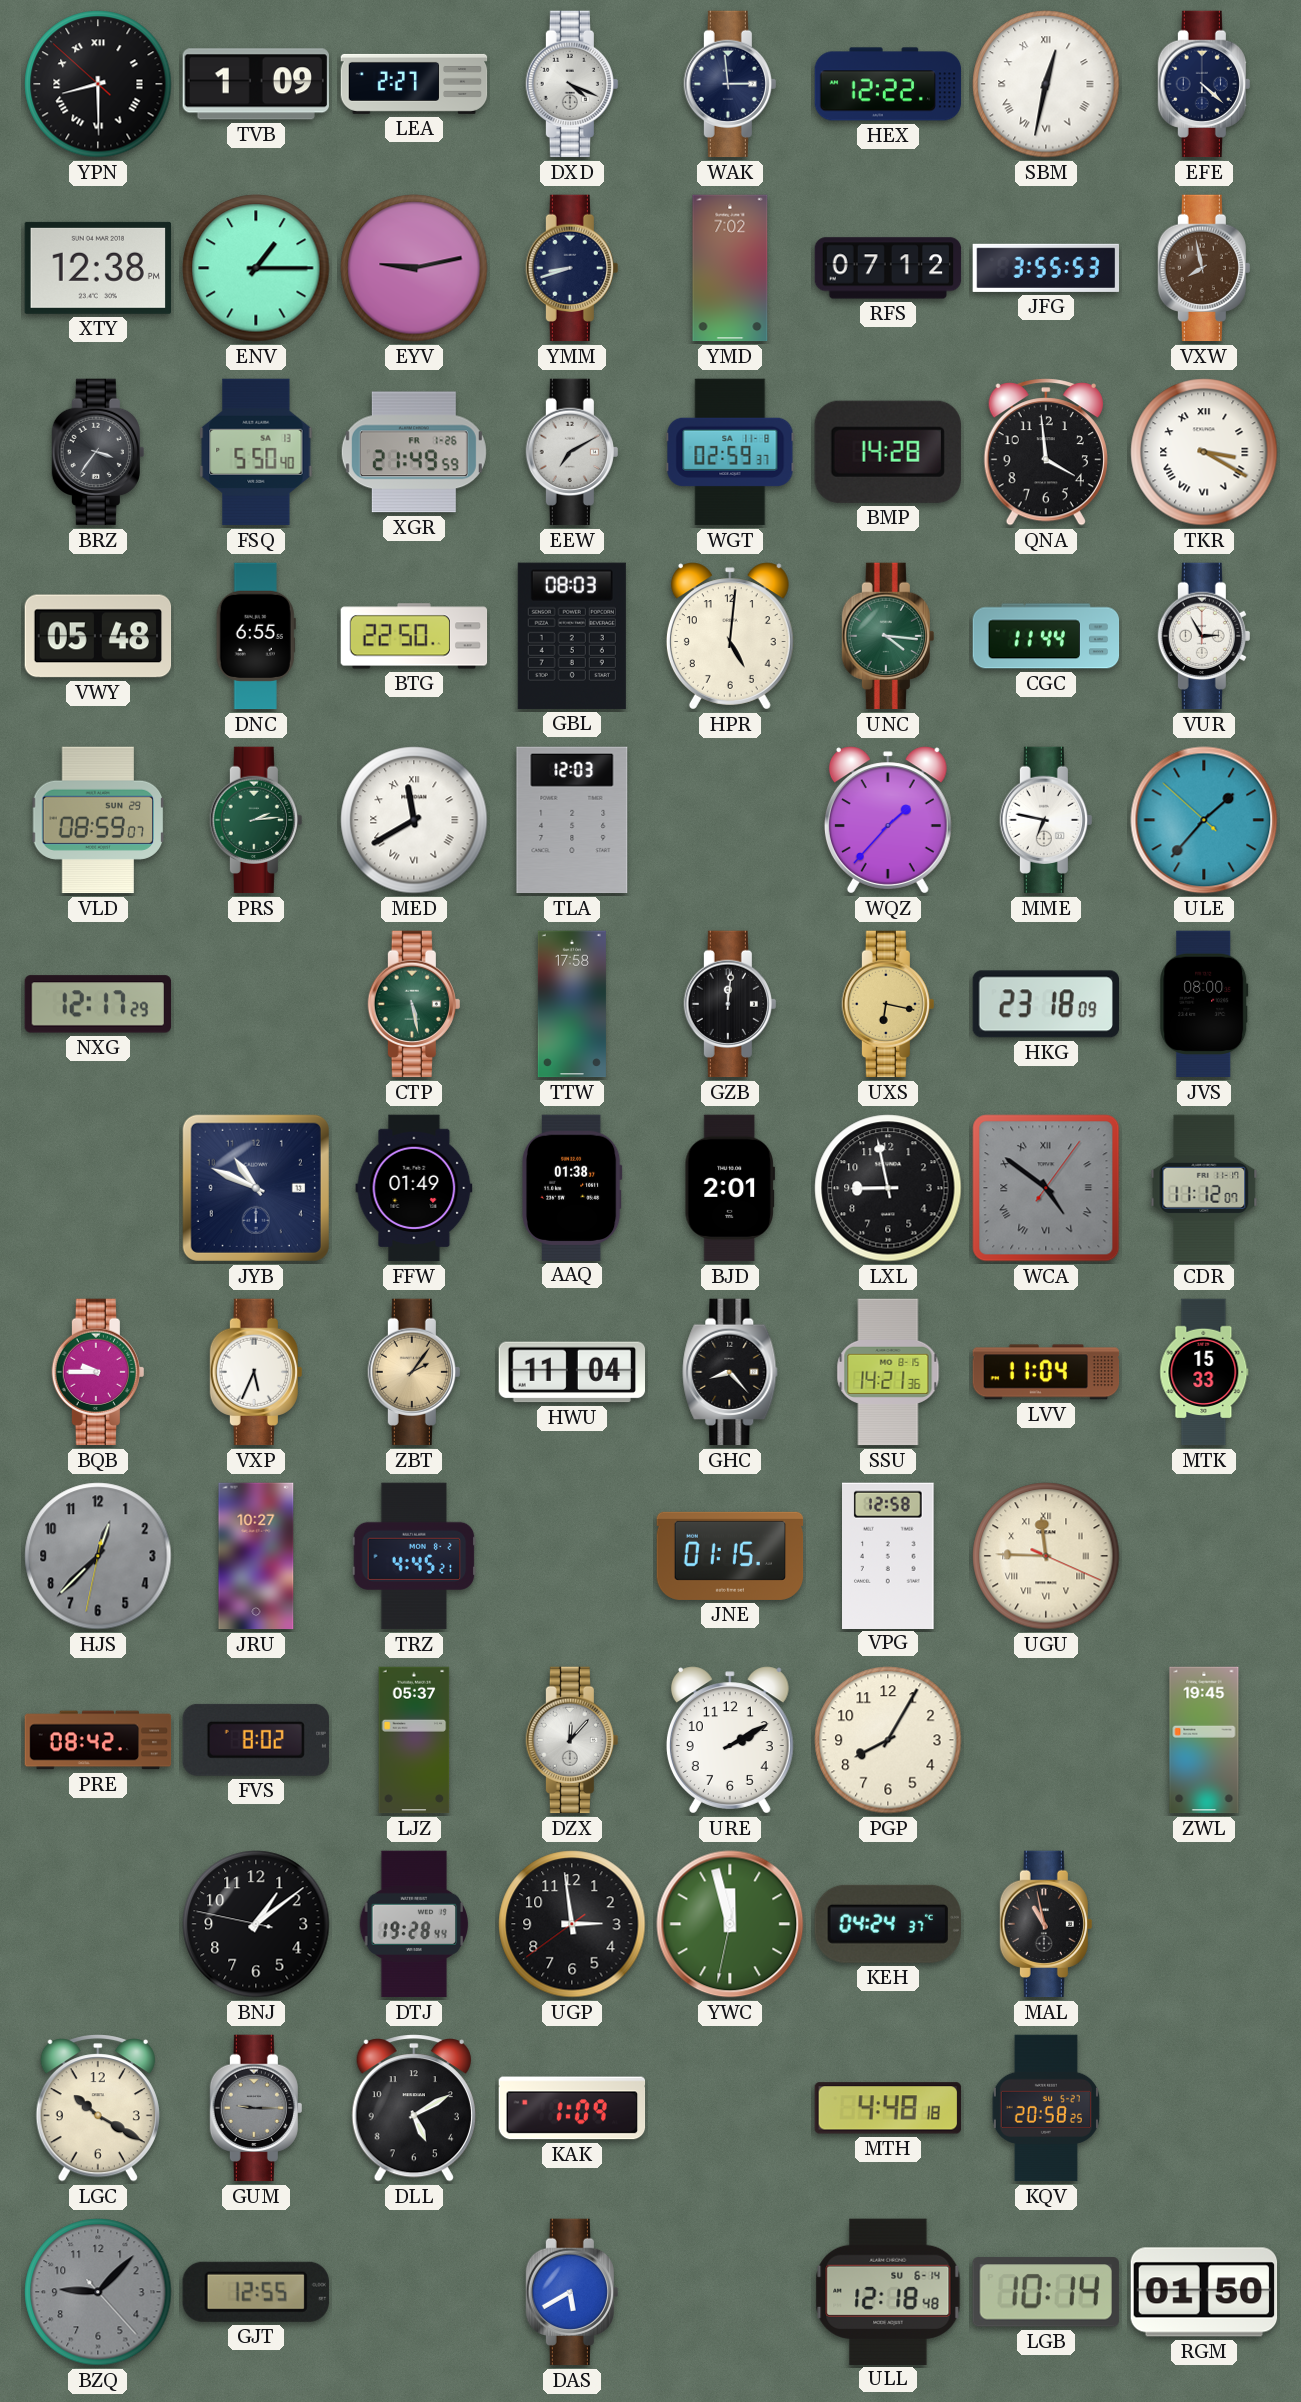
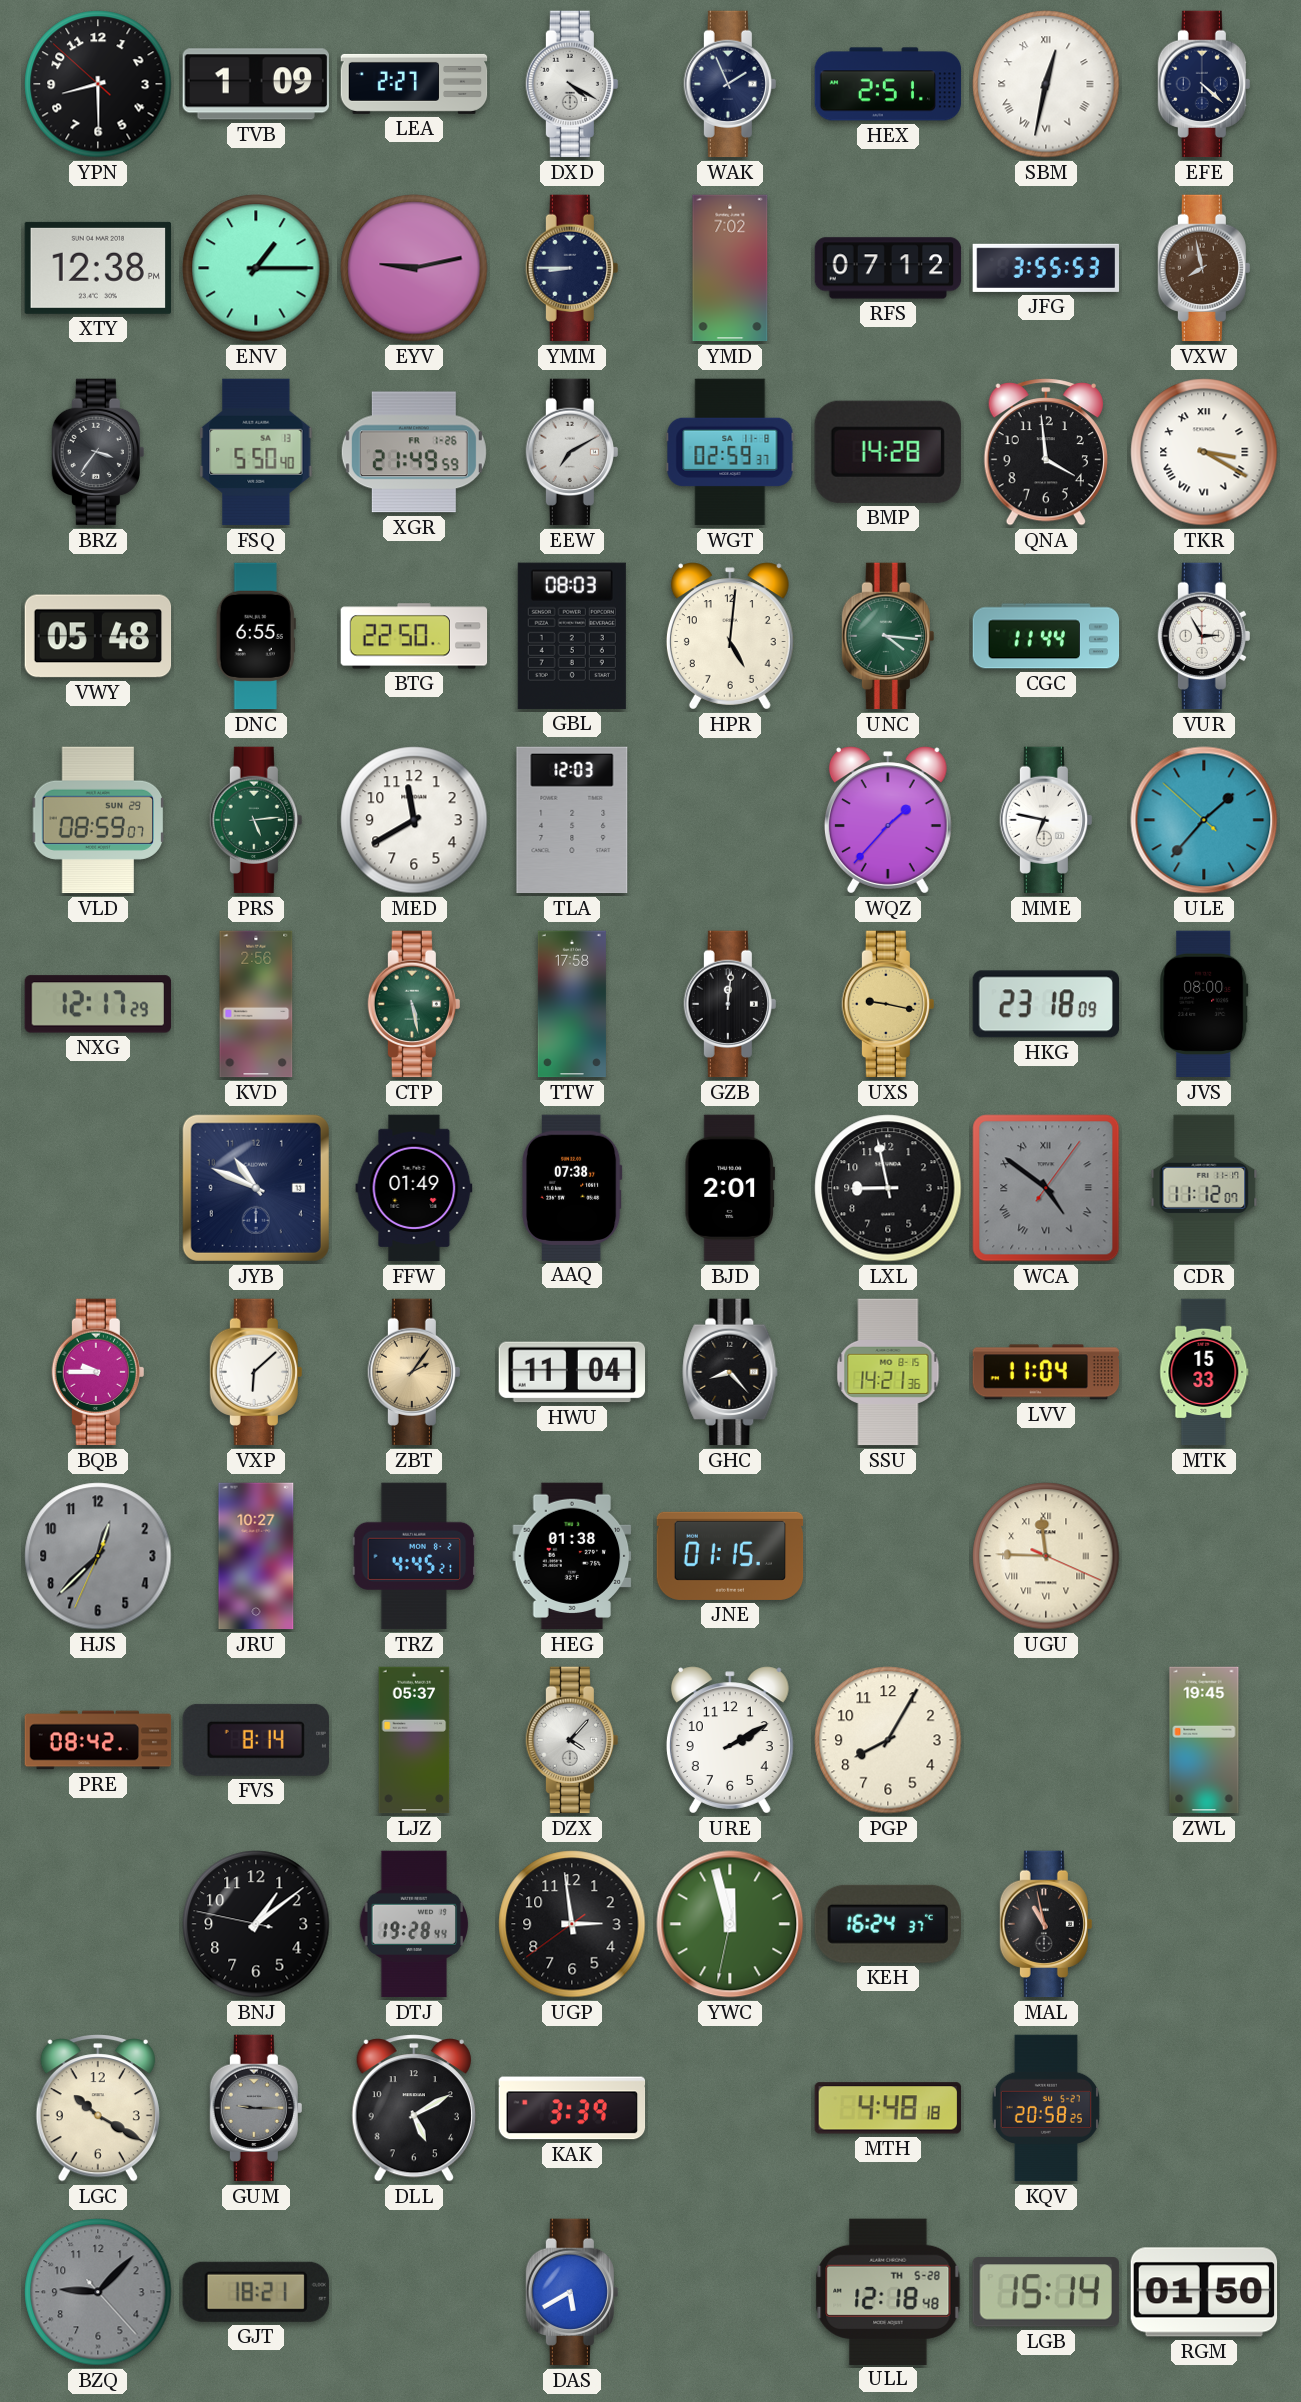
YPN numerals: Roman -> Arabic (98, 84)
DXD: 4:19 -> 4:20 (572, 84)
WAK: 2:59 -> 1:56 (730, 84)
HEX: 12:22 -> 2:51 (888, 84)
YMM: 8:42 -> 8:45 (572, 268)
PRS: 2:14 -> 5:14 (256, 820)
MED numerals: Roman -> Arabic (414, 820)
KVD: none -> 2:56 (256, 1004)
UXS: 6:17 -> 9:17 (888, 1004)
AAQ: 01:38 -> 07:38 (572, 1187)
VXP: 5:34 -> 6:08 (256, 1372)
HJS: 12:37:32 -> 12:37:34 (98, 1556)
HEG: none -> 01:38 (572, 1556)
VPG: 12:58 -> none (889, 1555)
FVS: 8:02 -> 8:14 (256, 1740)
DZX: 12:07 -> 4:07 (572, 1740)
KEH: 04:24 -> 16:24 (888, 1924)
KAK: 1:09 -> 3:39 (572, 2108)
GJT: 12:55 -> 18:21 (256, 2292)
ULL date: SU 6-14 -> TH 5-28 (888, 2291)
LGB: 10:14 -> 15:14 (1046, 2292)
